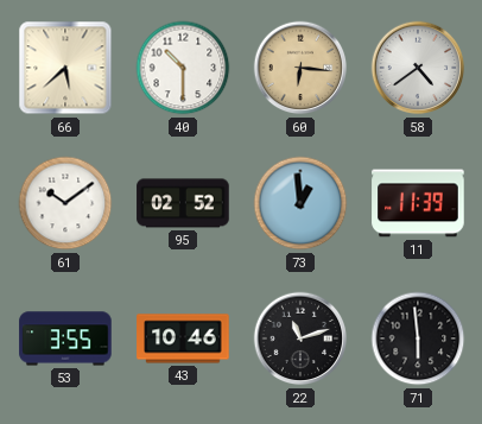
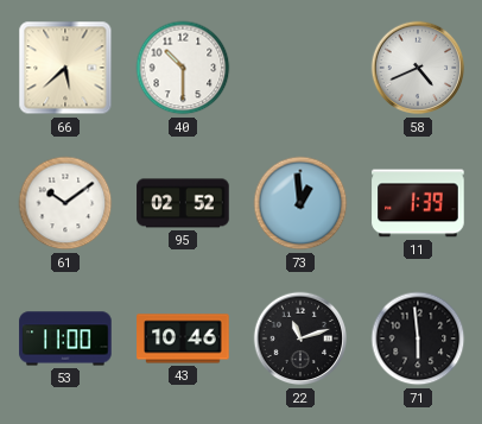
60: 6:16 -> none (300, 68)
58: 4:39 -> 4:41 (418, 68)
11: 11:39 -> 1:39 (418, 203)
53: 3:55 -> 11:00 (65, 338)
